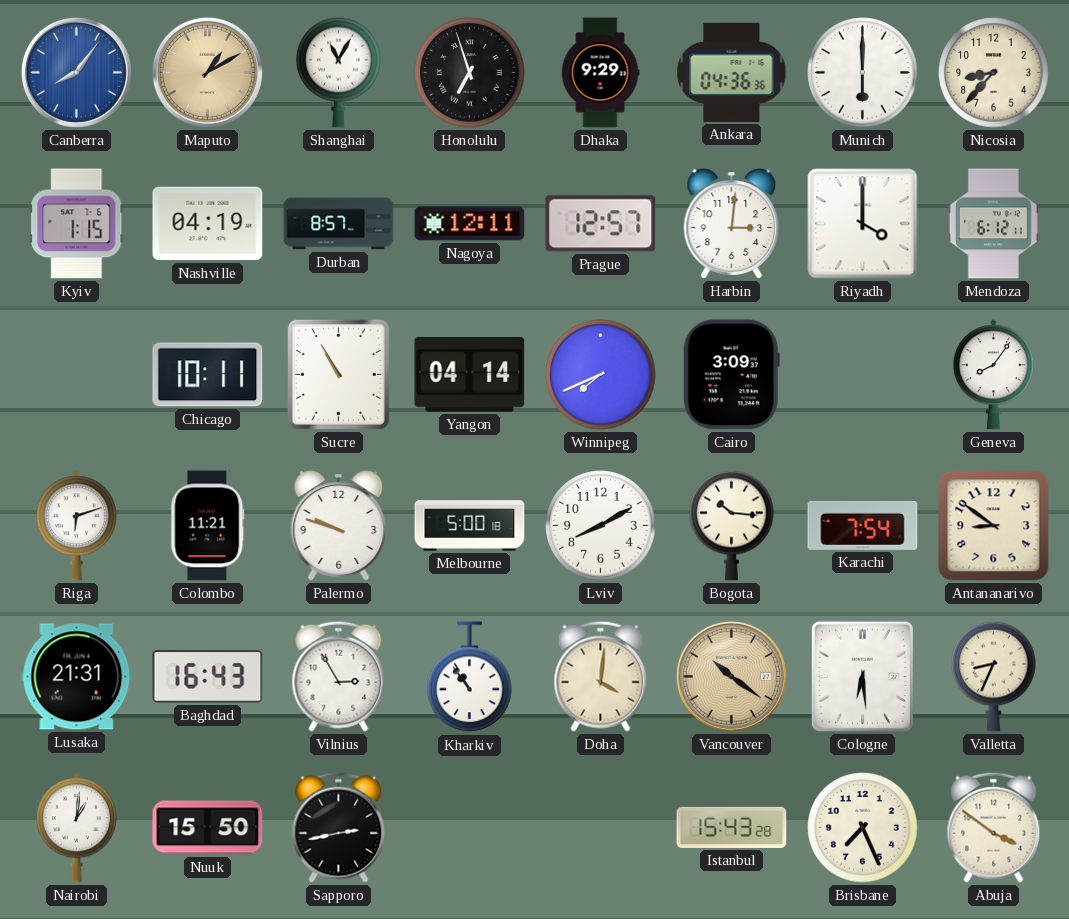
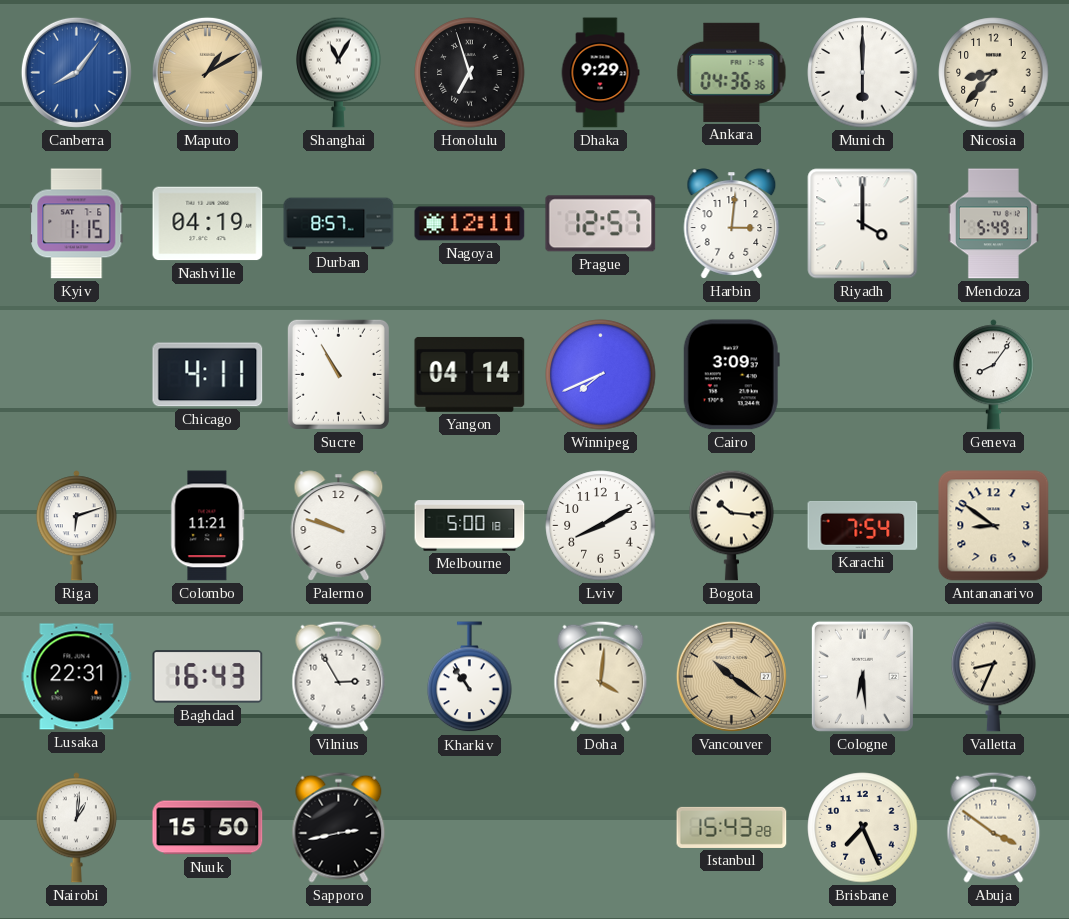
Mendoza: 6:12 -> 5:49 (993, 224)
Chicago: 10:11 -> 4:11 (208, 375)
Lusaka: 21:31 -> 22:31 (77, 677)
